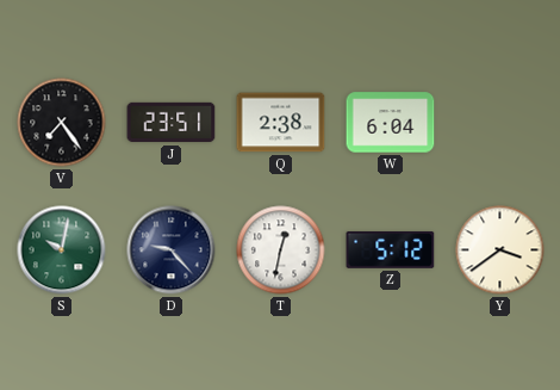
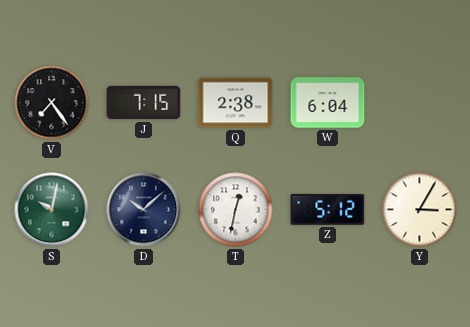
J: 23:51 -> 7:15 (144, 103)
D: 9:23 -> 10:08 (144, 210)
Y: 3:39 -> 3:05 (420, 210)
